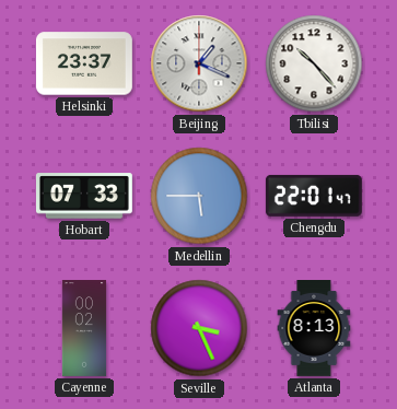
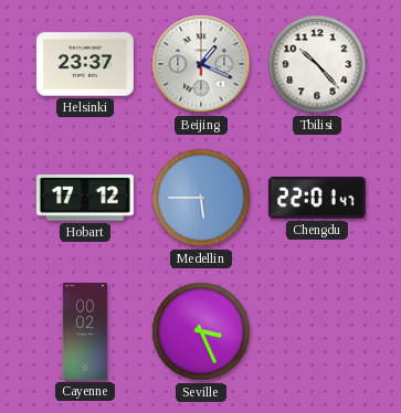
Hobart: 07:33 -> 17:12 (85, 198)
Atlanta: 8:13 -> none (314, 329)
